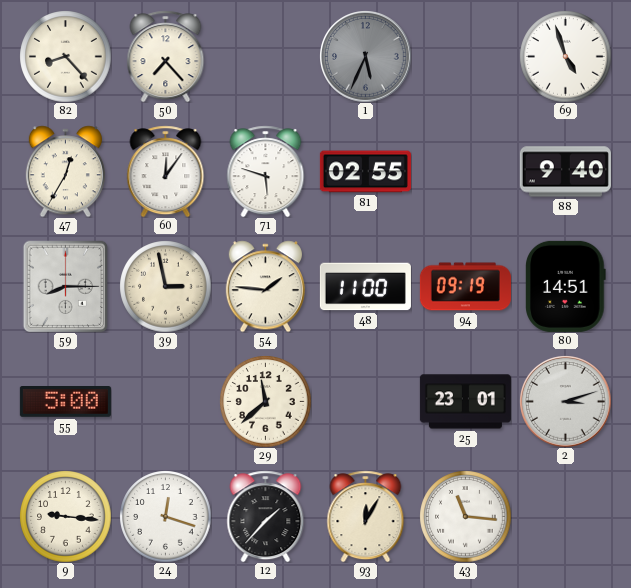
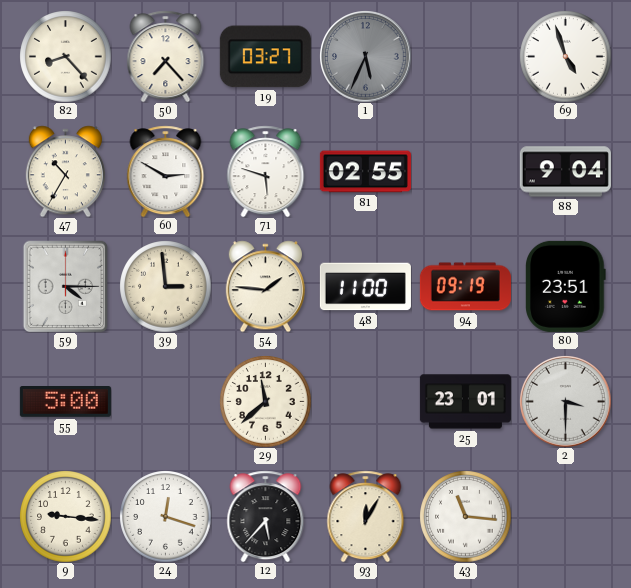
19: none -> 03:27 (265, 57)
47: 12:35 -> 10:35 (65, 171)
60: 12:06 -> 2:50 (166, 171)
88: 9:40 -> 9:04 (565, 172)
59: 8:15 -> 4:15 (66, 286)
39: 2:58 -> 2:59 (165, 286)
80: 14:51 -> 23:51 (566, 286)
2: 3:12 -> 3:30 (566, 402)
12: 1:37 -> 5:37 (266, 516)
